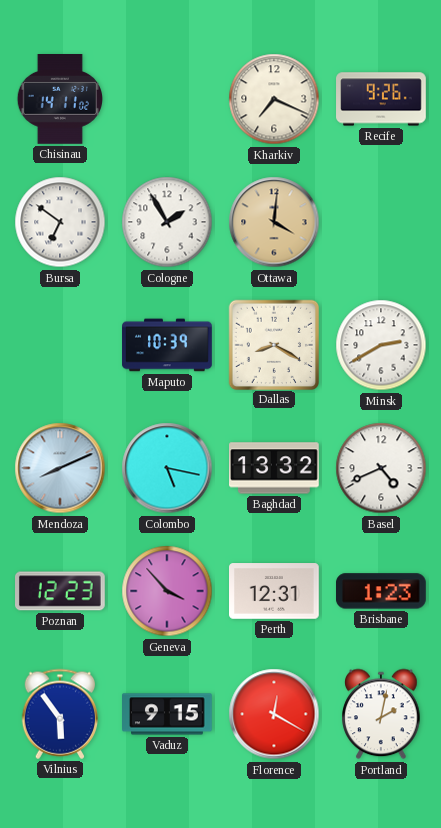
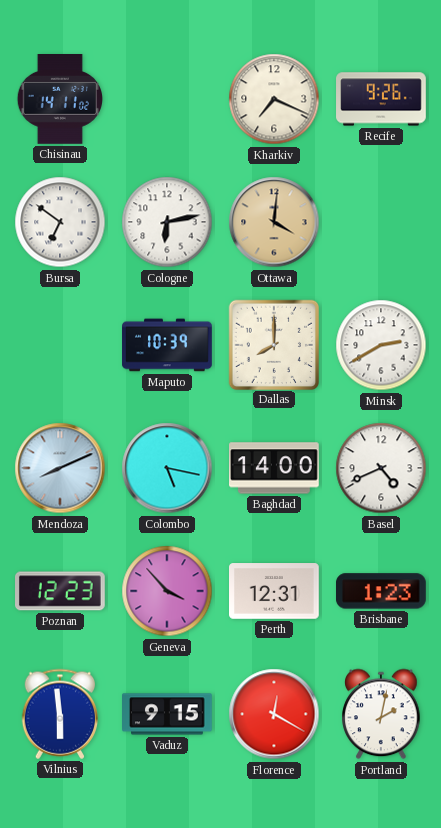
Cologne: 1:55 -> 6:13 (167, 222)
Dallas: 8:20 -> 8:00 (273, 344)
Baghdad: 13:32 -> 14:00 (275, 468)
Vilnius: 5:54 -> 5:59 (59, 714)
